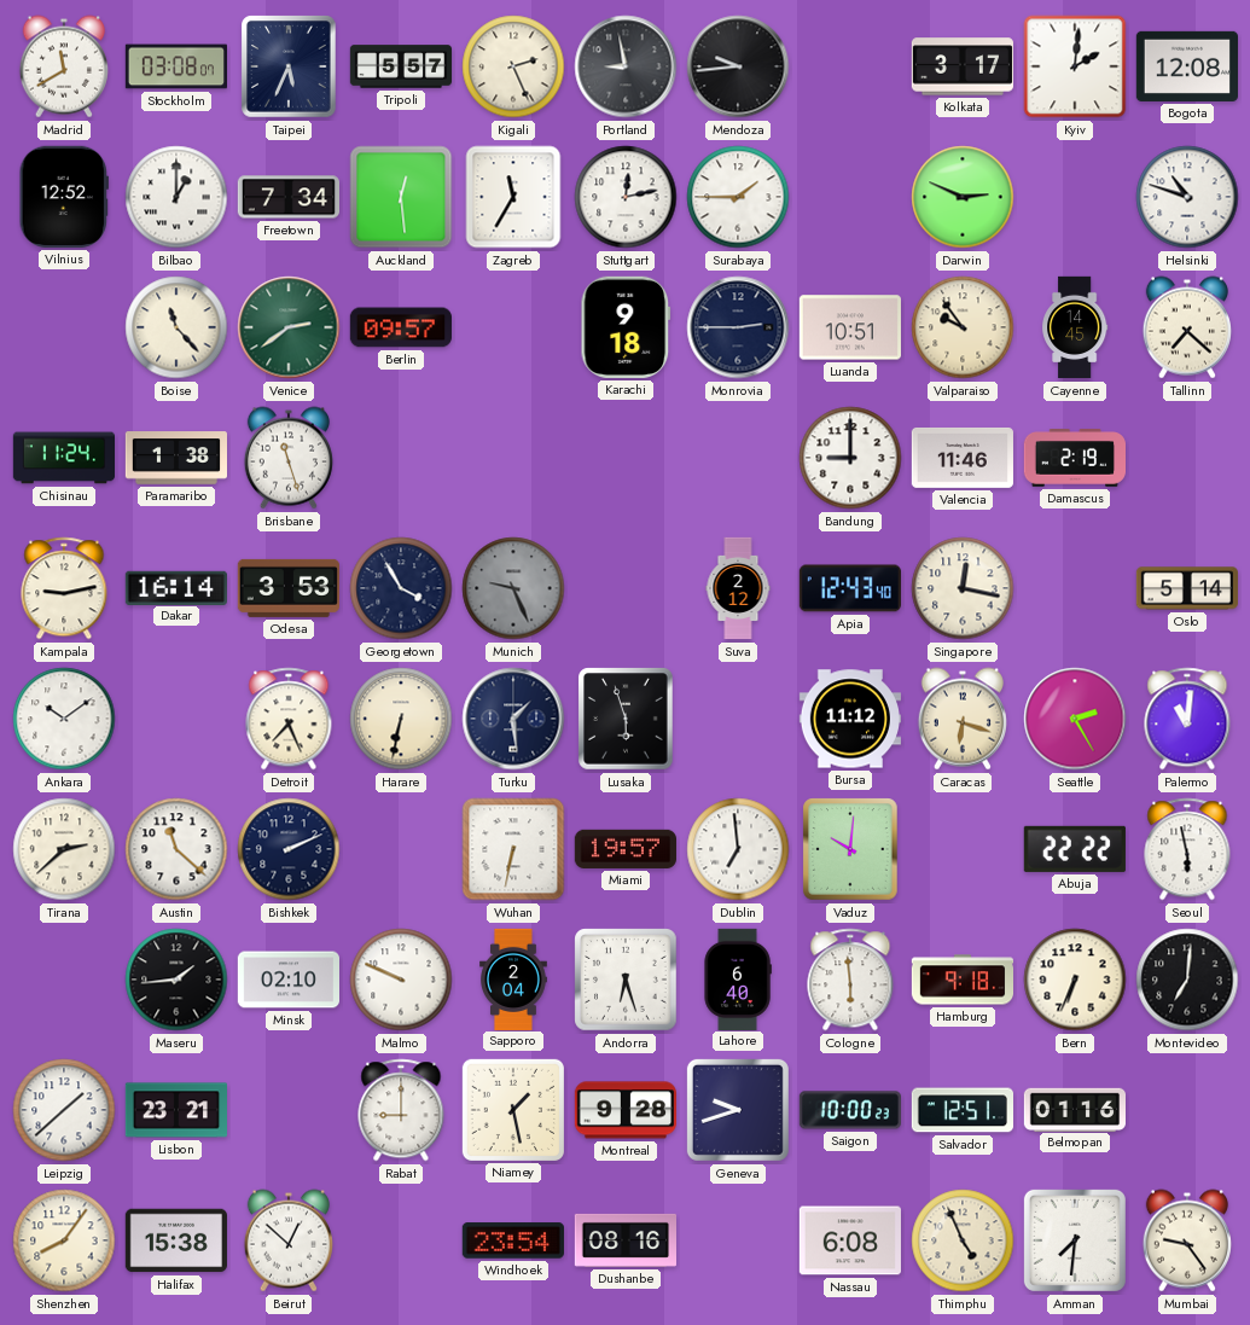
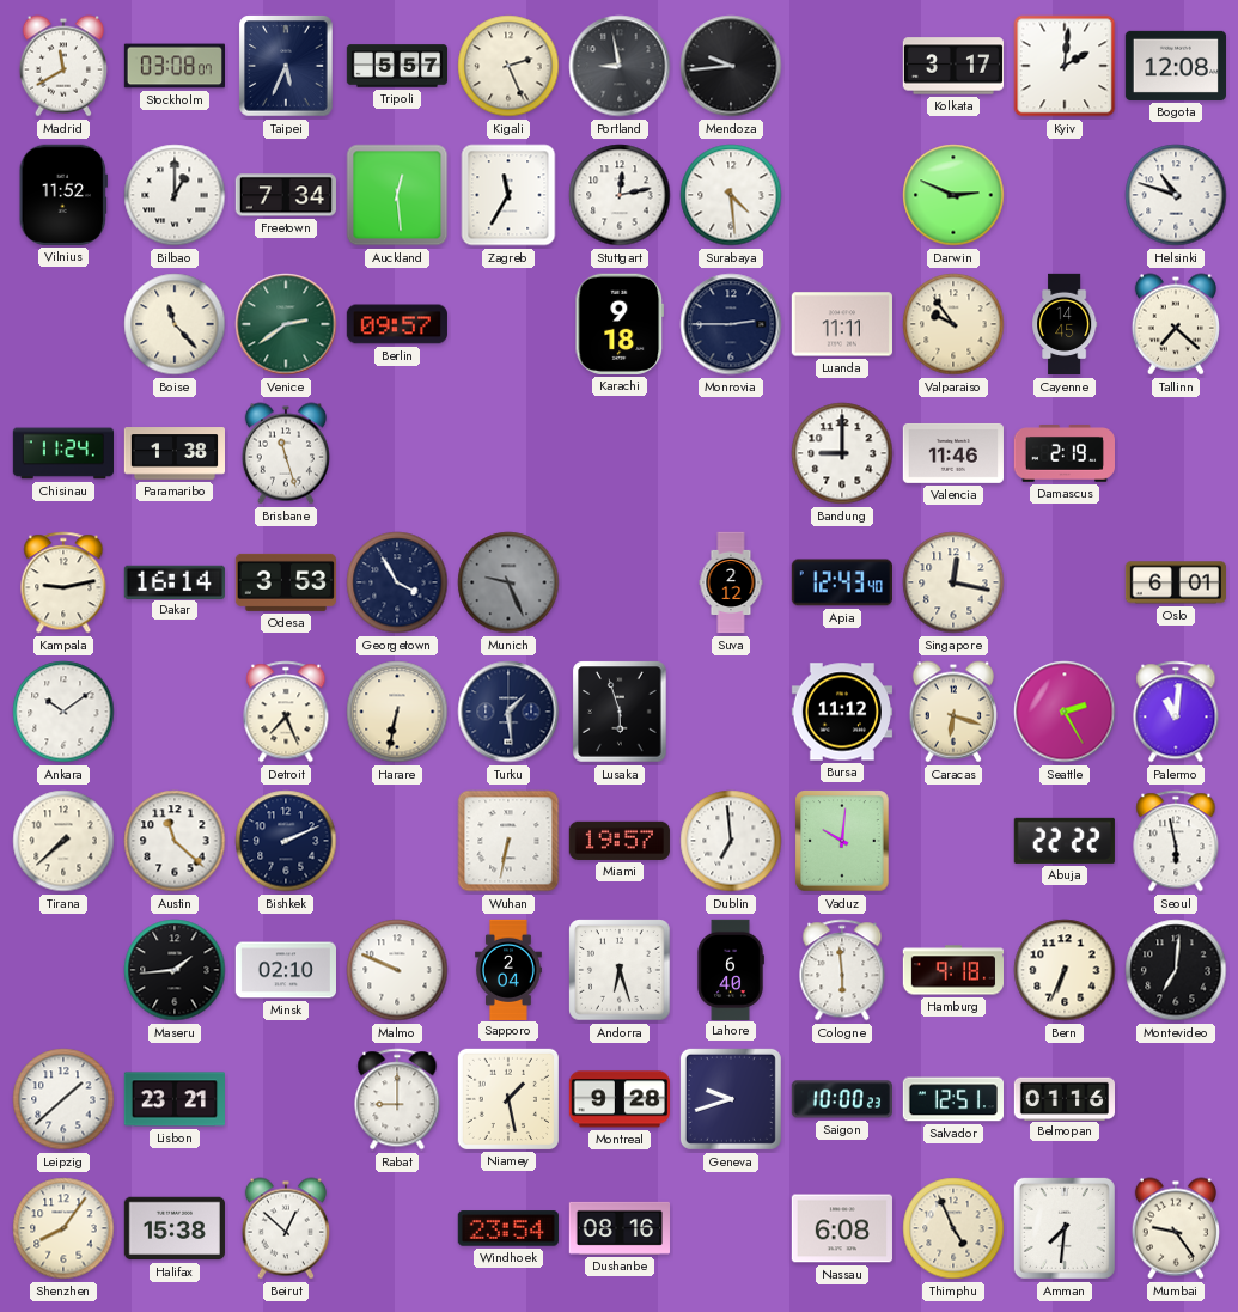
Vilnius: 12:52 -> 11:52 (63, 195)
Surabaya: 1:45 -> 4:29 (731, 195)
Luanda: 10:51 -> 11:11 (842, 324)
Oslo: 5:14 -> 6:01 (1175, 582)
Tirana: 2:38 -> 7:38 (63, 841)
